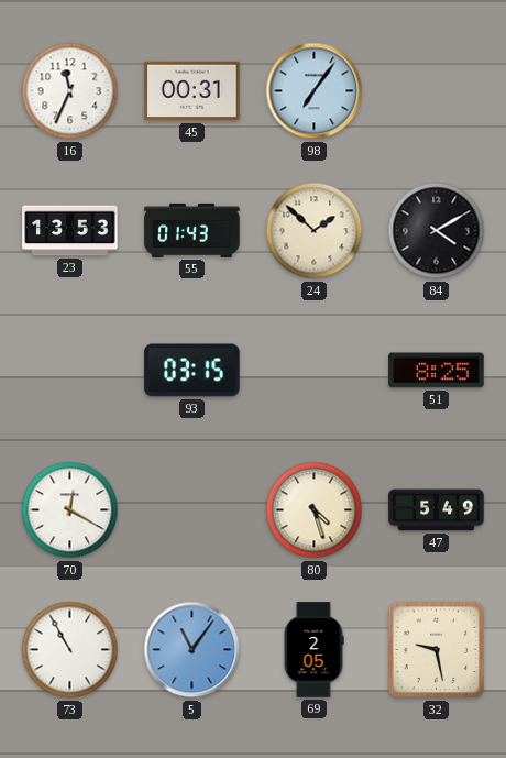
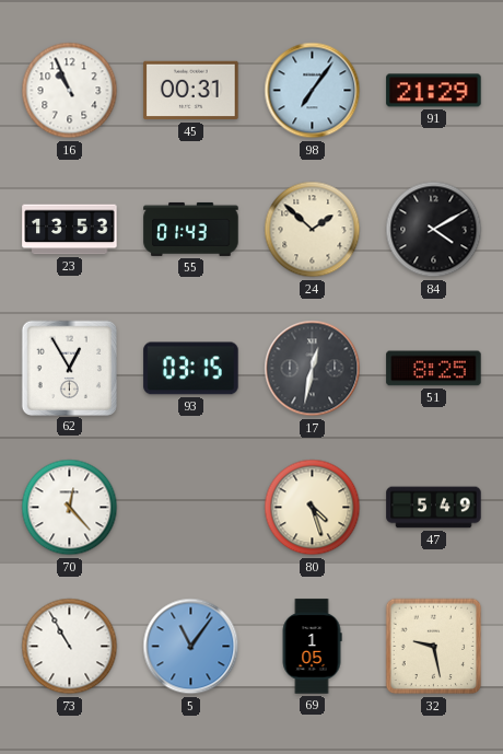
16: 11:34 -> 10:56 (70, 91)
91: none -> 21:29 (434, 91)
62: none -> 12:55 (69, 368)
17: none -> 12:32 (313, 369)
70: 12:20 -> 12:23 (70, 508)
69: 2:05 -> 1:05 (312, 647)
